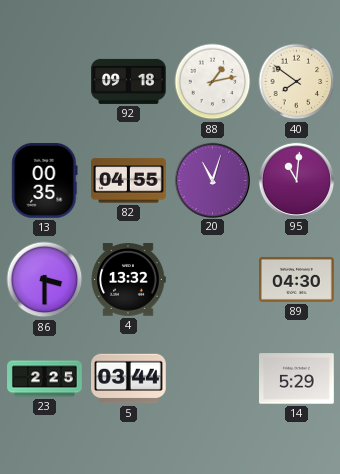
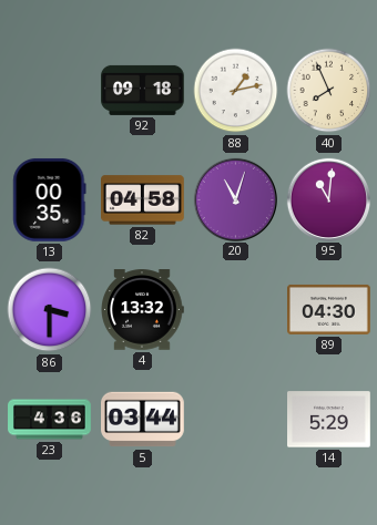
40: 7:51 -> 7:56 (329, 91)
82: 04:55 -> 04:58 (143, 200)
23: 2:25 -> 4:36 (50, 420)
